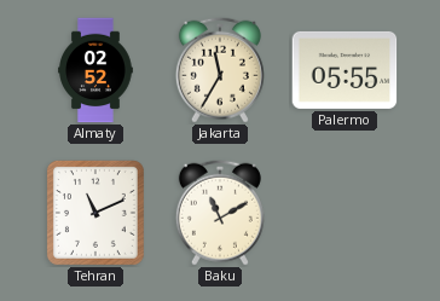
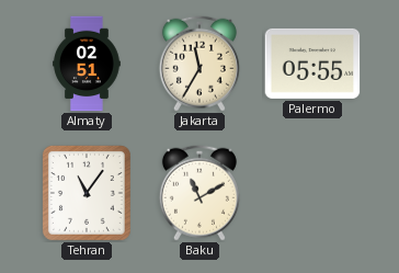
Almaty: 02:52 -> 02:51 (87, 64)
Tehran: 11:11 -> 11:06 (87, 193)
